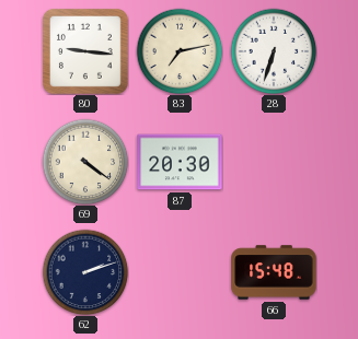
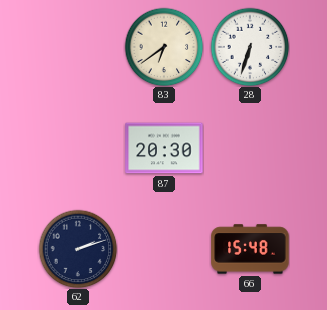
80: 9:16 -> none (85, 51)
83: 7:13 -> 6:39 (164, 47)
69: 4:21 -> none (85, 162)
